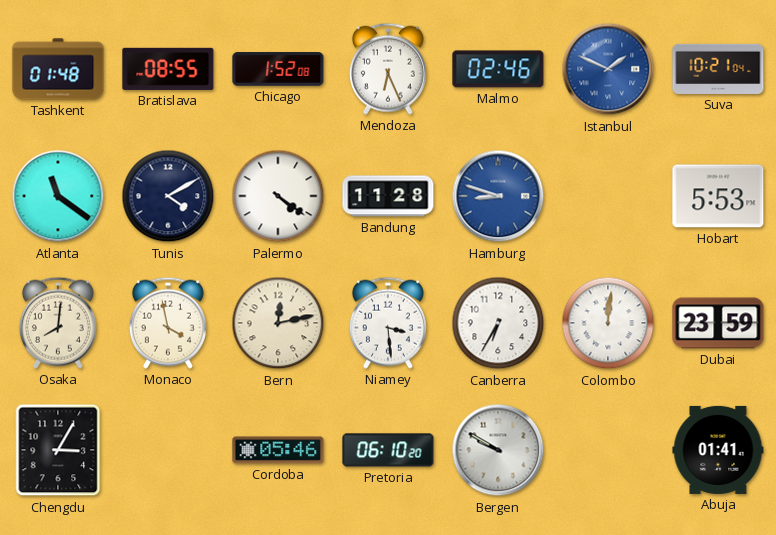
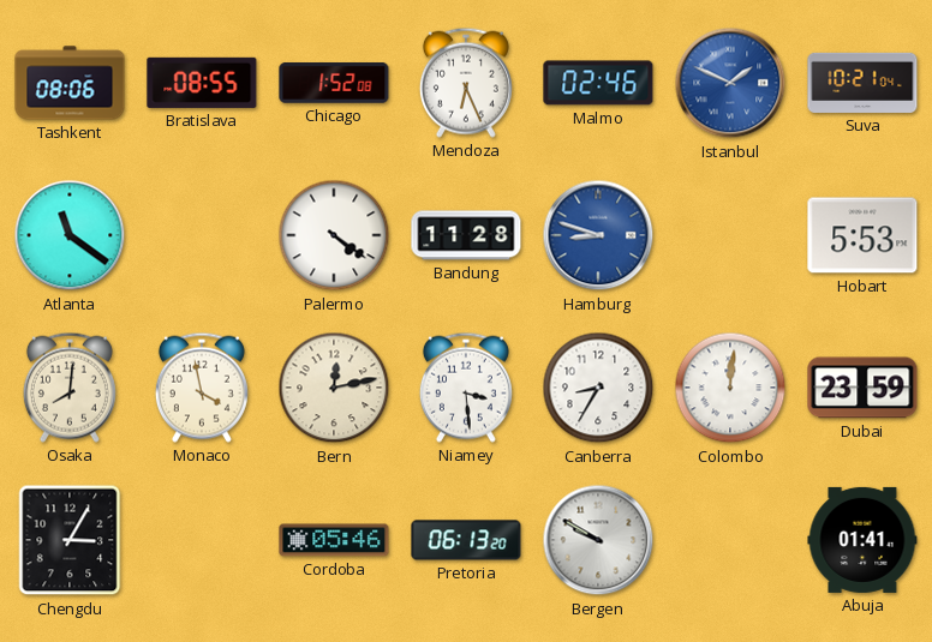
Tashkent: 01:48 -> 08:06 (70, 83)
Tunis: 4:10 -> none (168, 196)
Canberra: 6:35 -> 8:35 (598, 388)
Pretoria: 06:10 -> 06:13 (466, 540)
